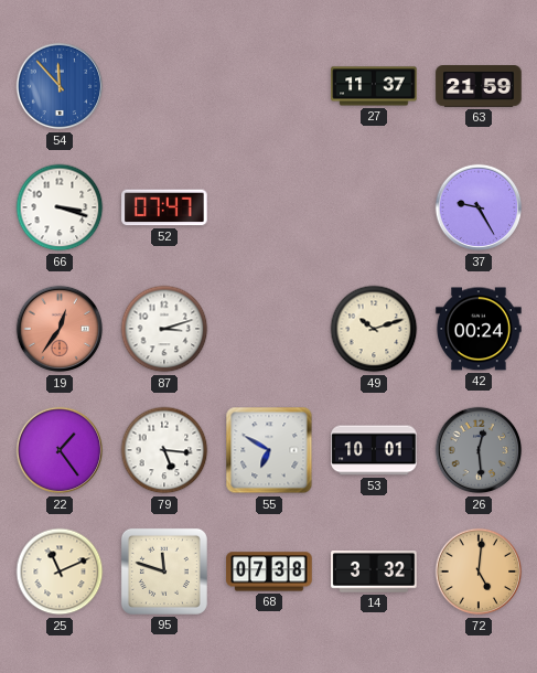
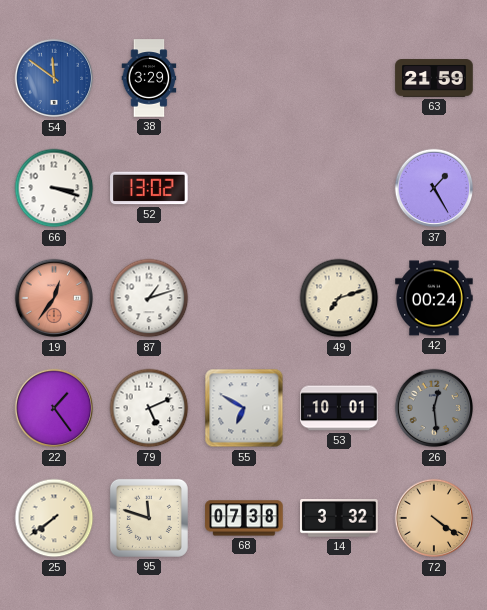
54: 11:53 -> 11:51 (54, 78)
38: none -> 3:29 (149, 78)
27: 11:37 -> none (374, 86)
52: 07:47 -> 13:02 (149, 188)
37: 9:25 -> 1:25 (434, 188)
87: 3:12 -> 1:12 (149, 298)
49: 10:12 -> 7:12 (339, 298)
79: 5:16 -> 5:11 (149, 408)
25: 11:11 -> 7:39 (54, 518)
72: 5:01 -> 4:21 (434, 518)
